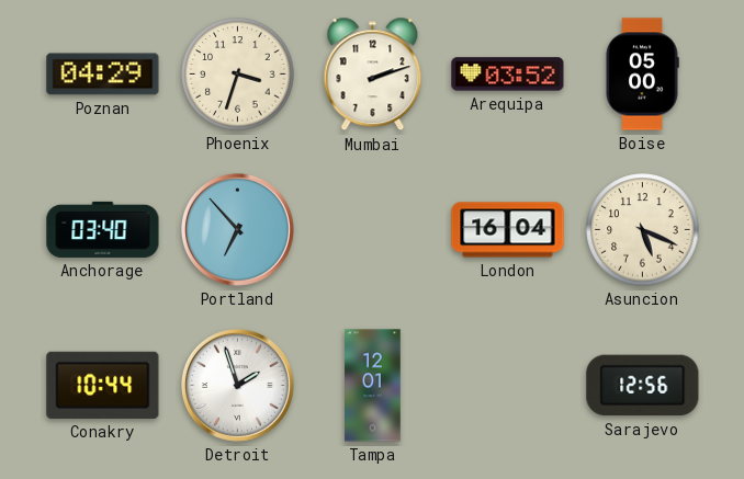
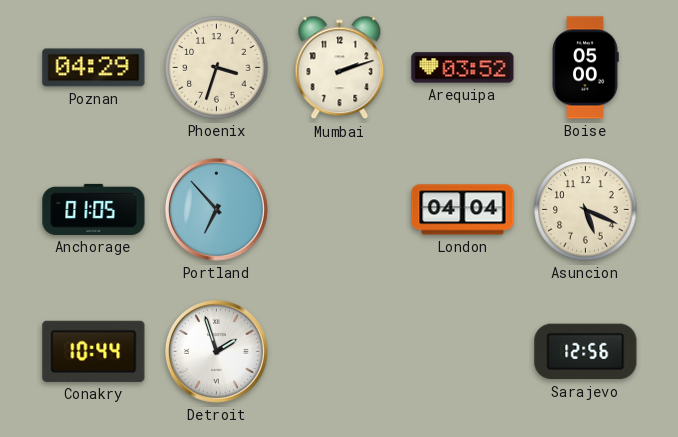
Anchorage: 03:40 -> 01:05 (94, 209)
London: 16:04 -> 04:04 (463, 210)
Tampa: 12:01 -> none (373, 386)
